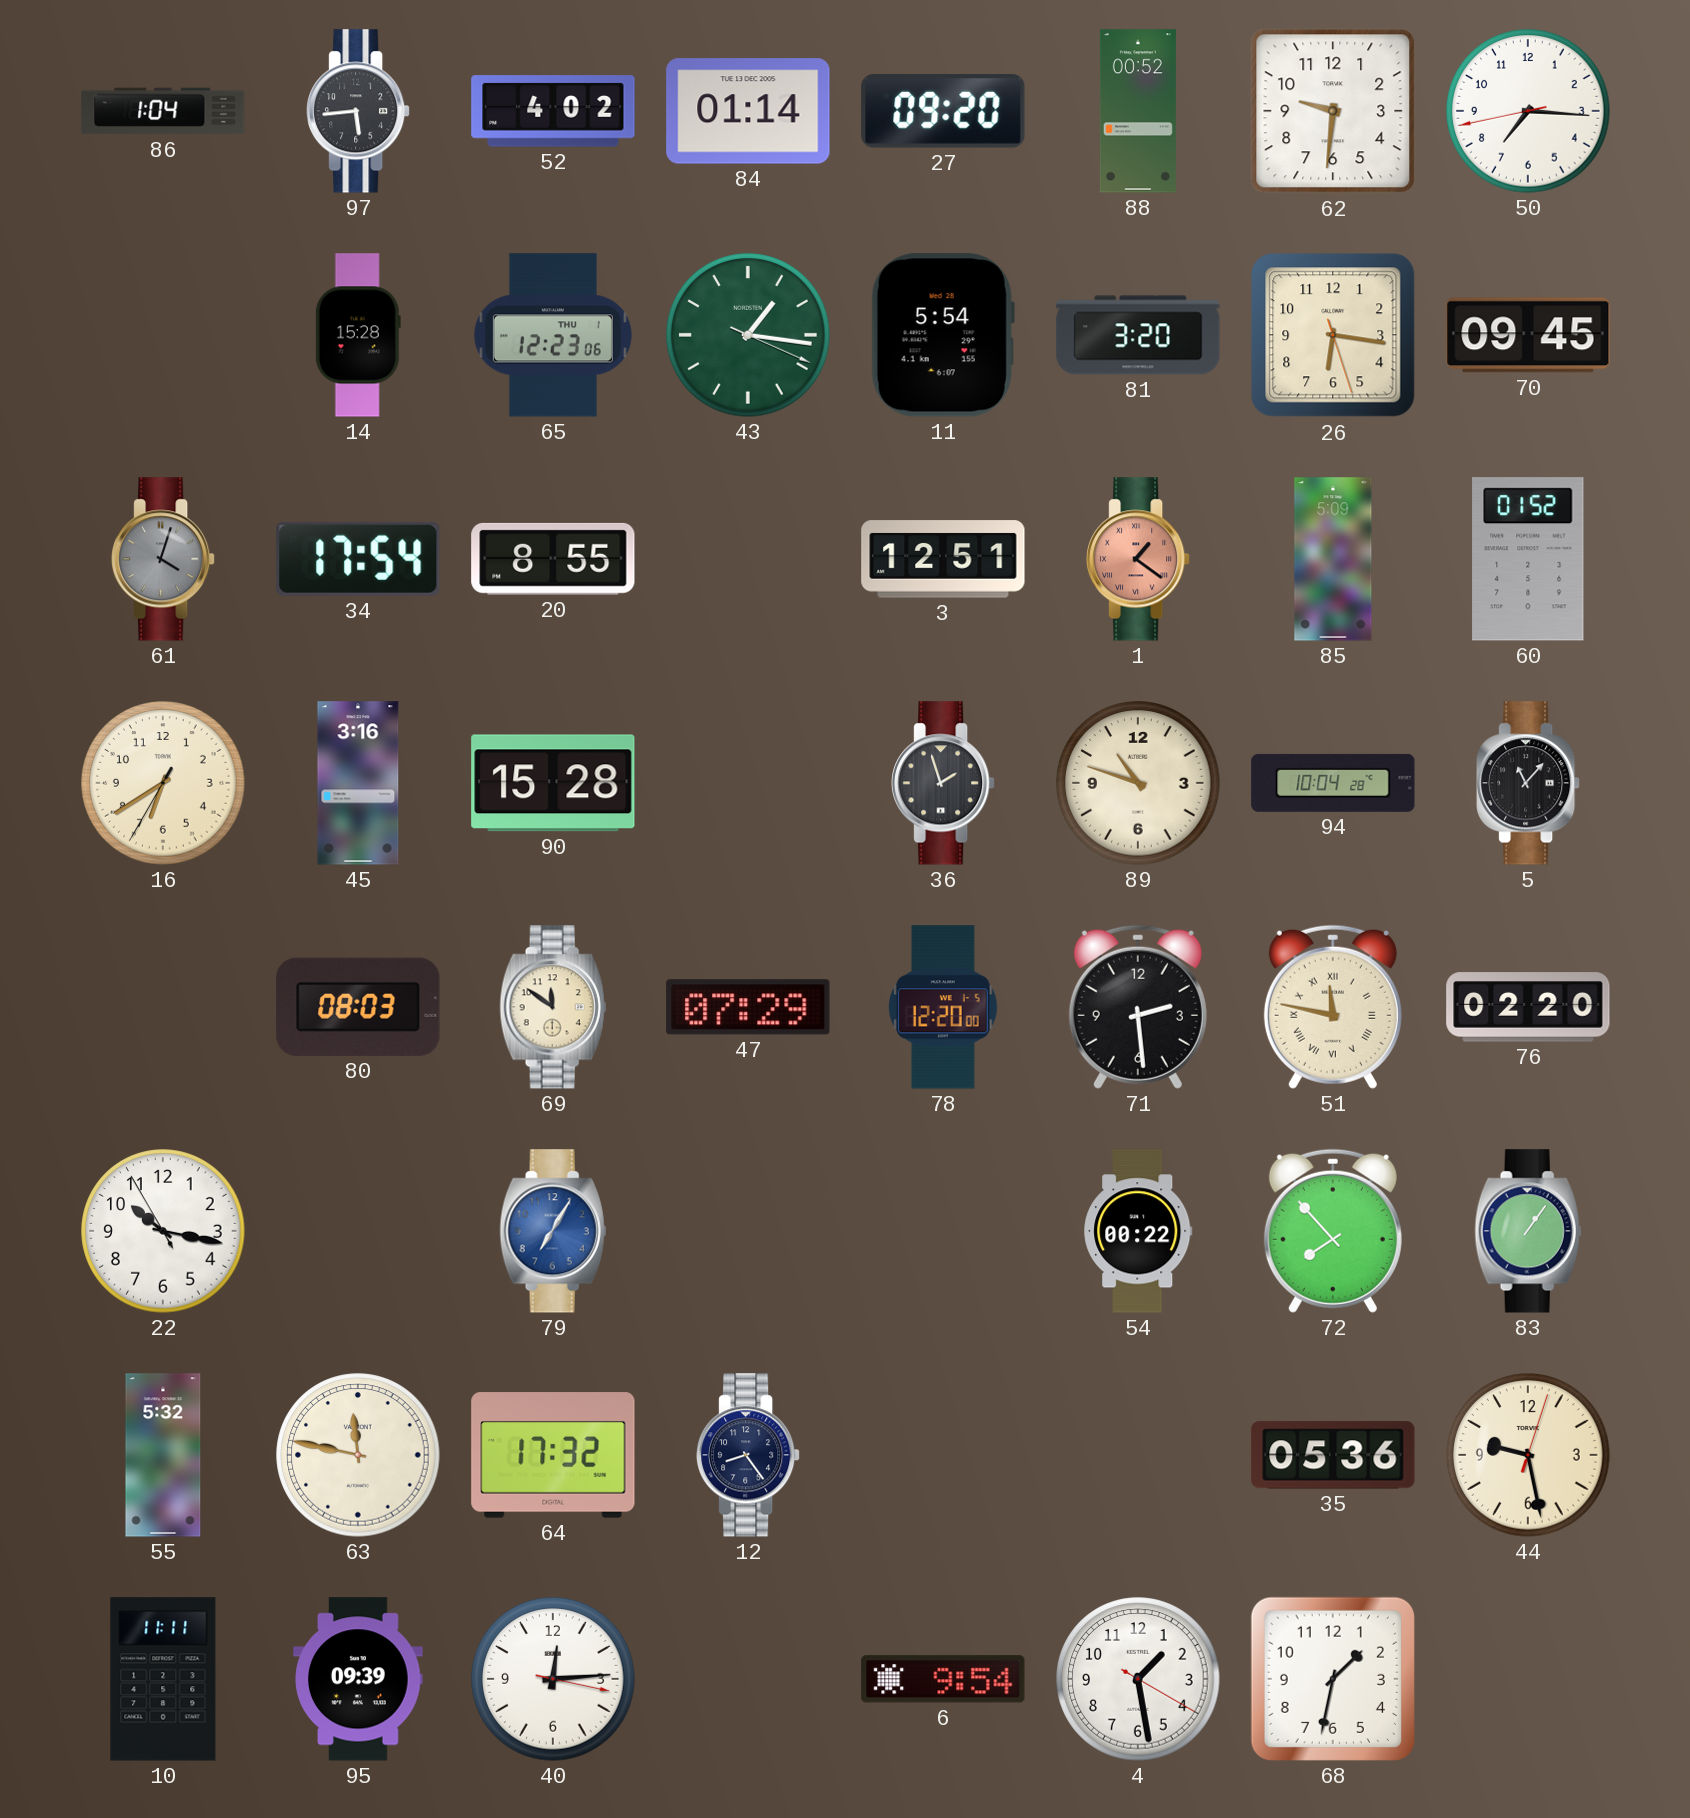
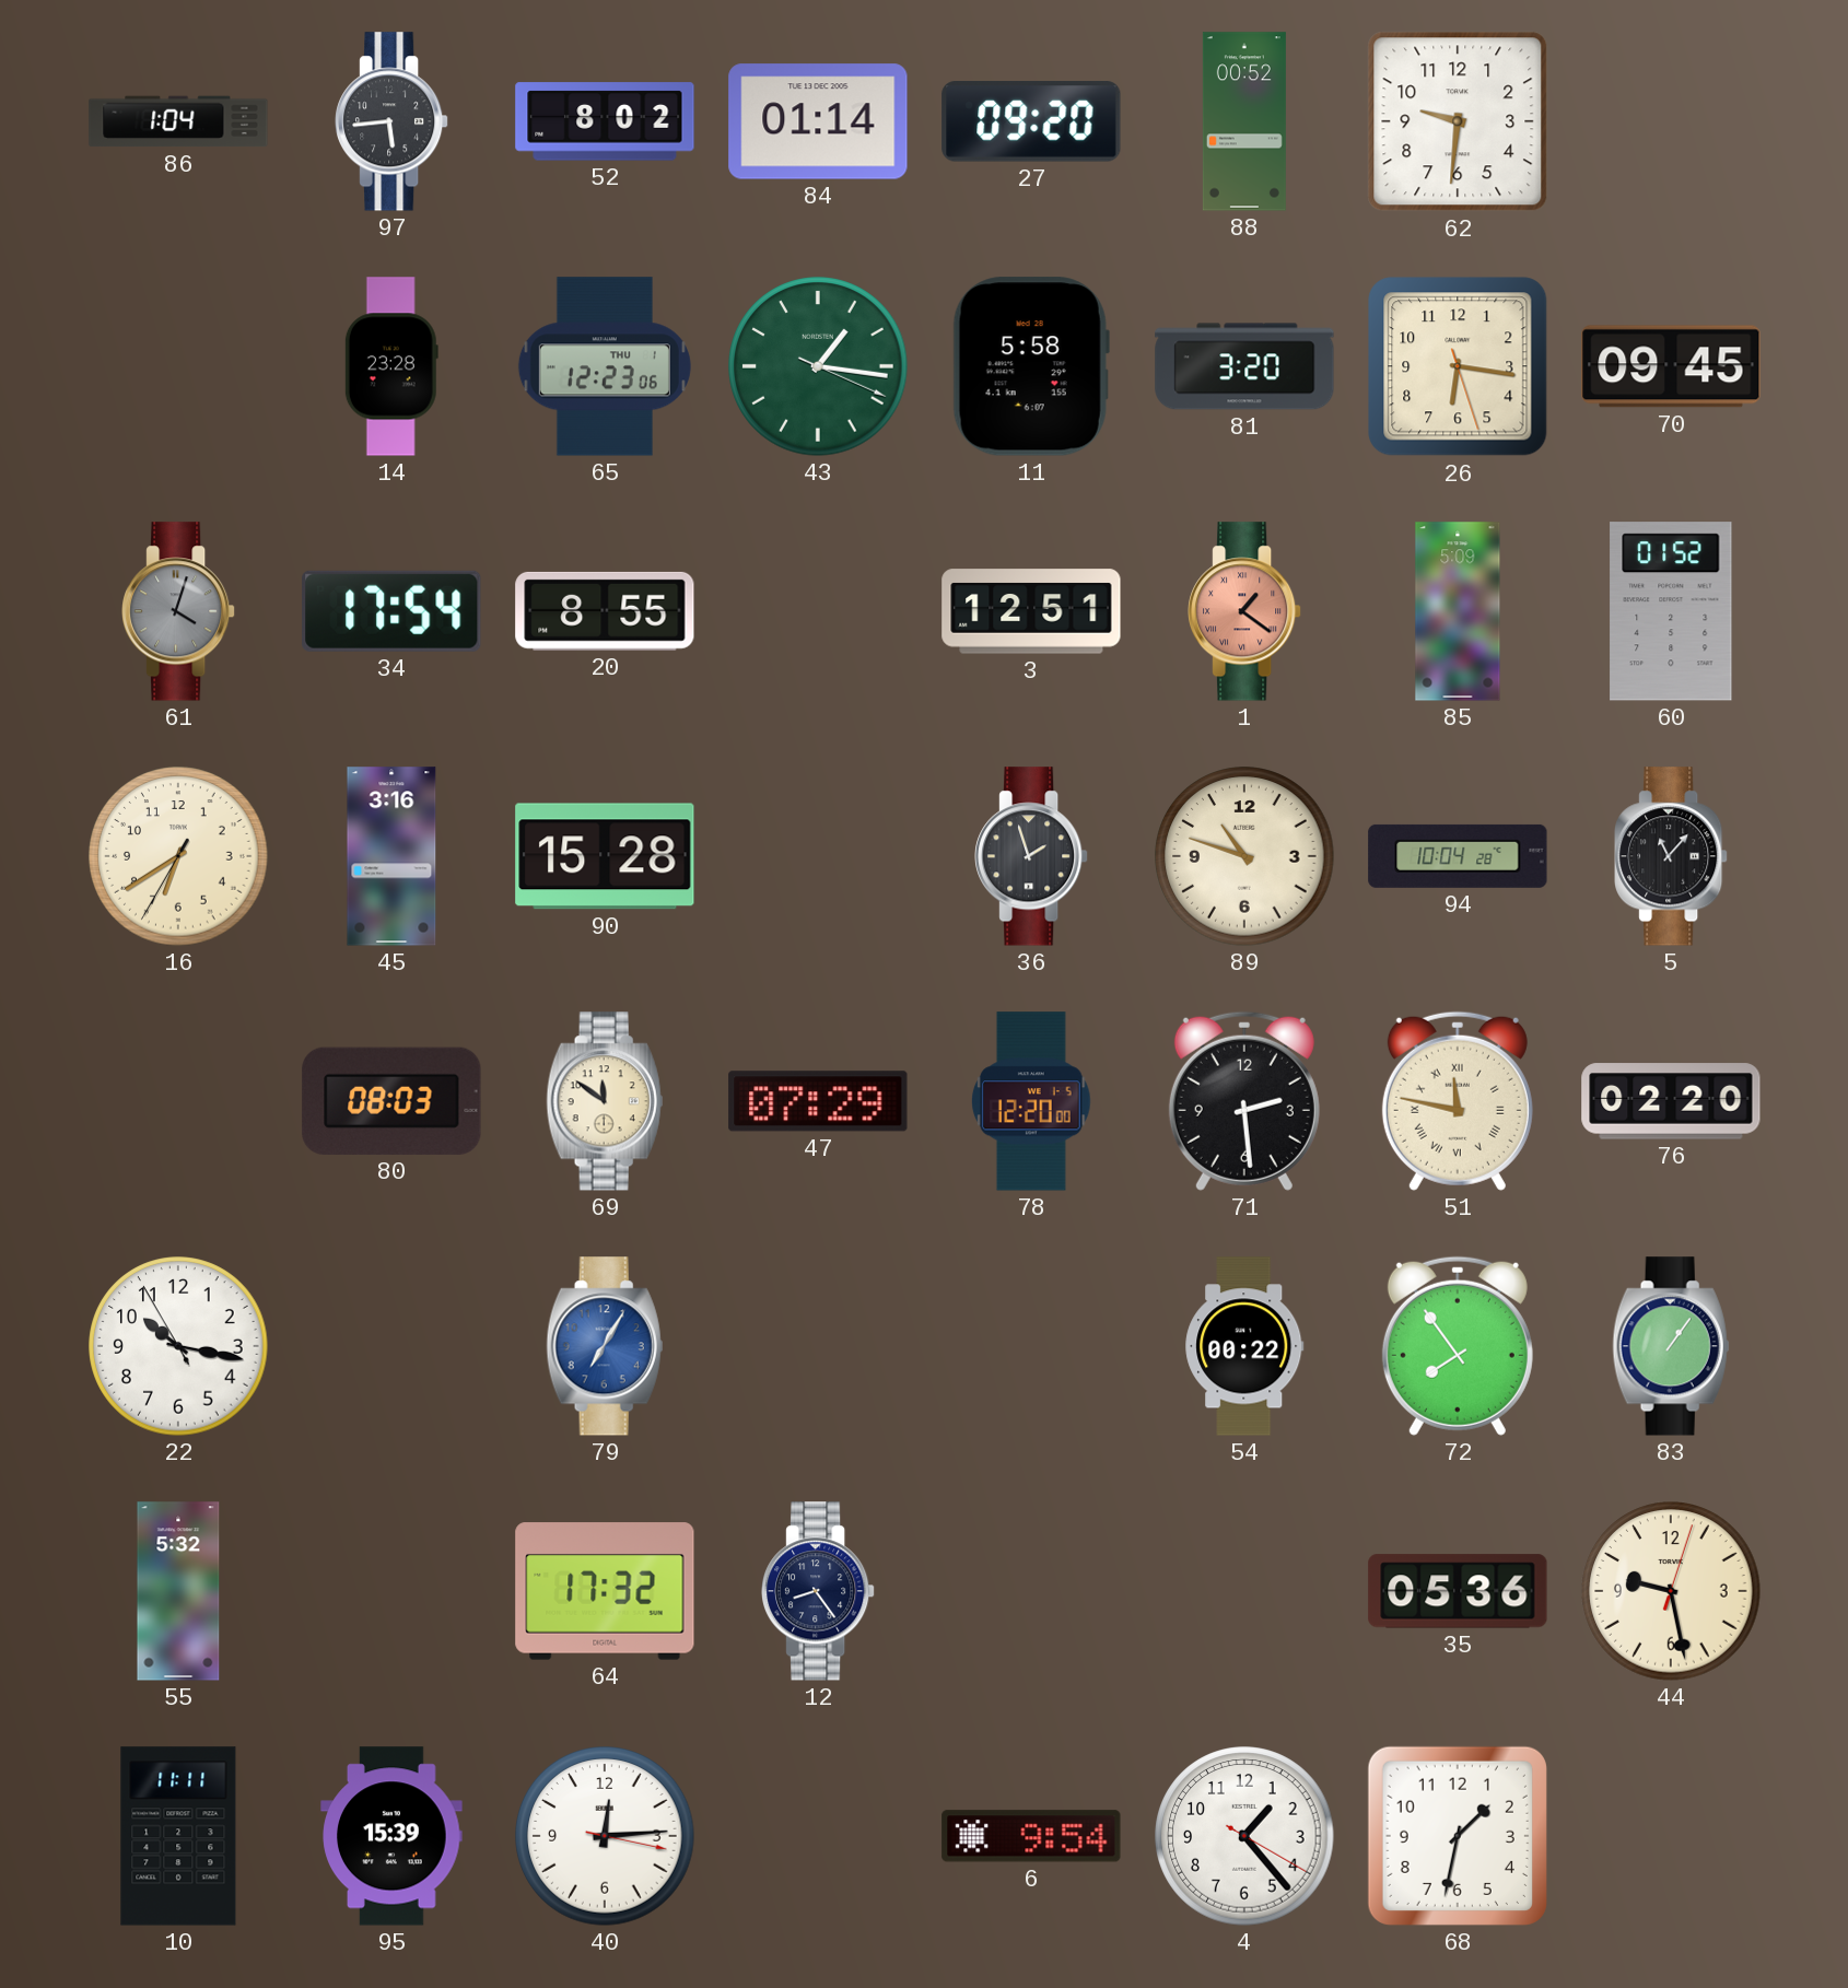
52: 4:02 -> 8:02 (605, 121)
50: 7:15 -> none (1528, 111)
14: 15:28 -> 23:28 (391, 366)
11: 5:54 -> 5:58 (1031, 366)
72: 7:53 -> 7:54 (1458, 1346)
63: 11:47 -> none (358, 1455)
95: 09:39 -> 15:39 (391, 1836)
4: 1:28 -> 1:23 (1244, 1836)
